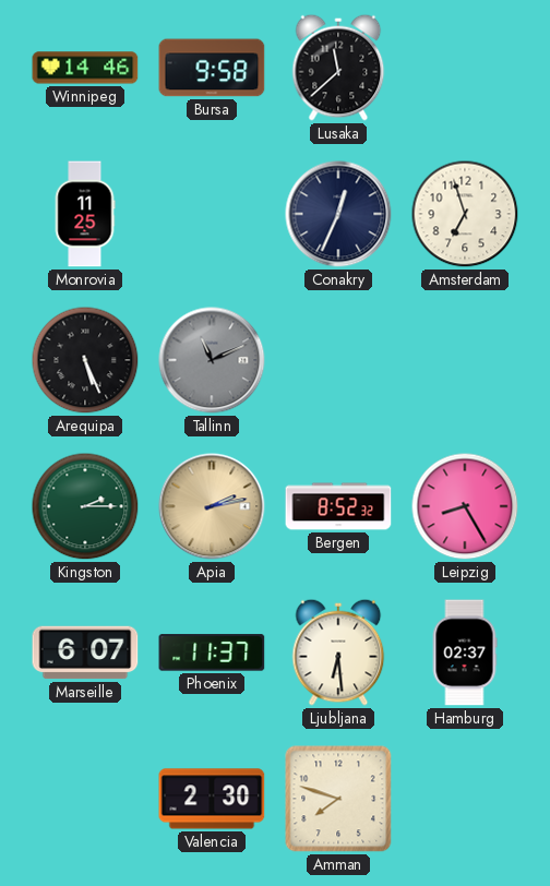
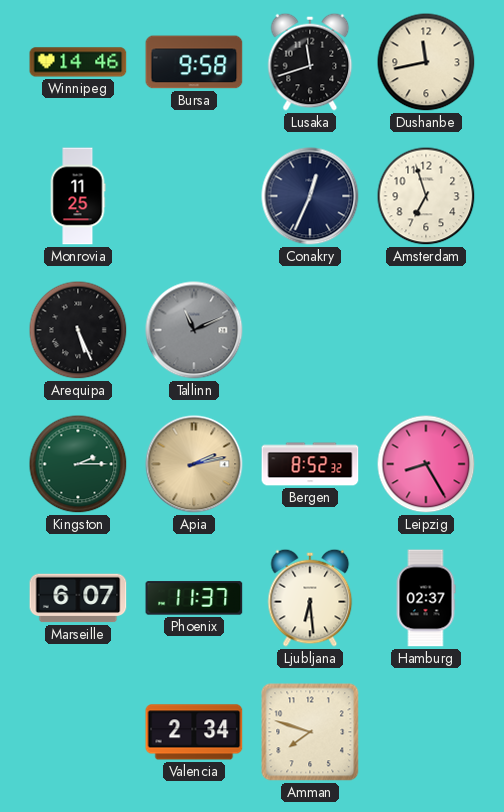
Lusaka: 11:38 -> 11:42 (310, 62)
Dushanbe: none -> 11:43 (426, 62)
Valencia: 2:30 -> 2:34 (194, 732)
